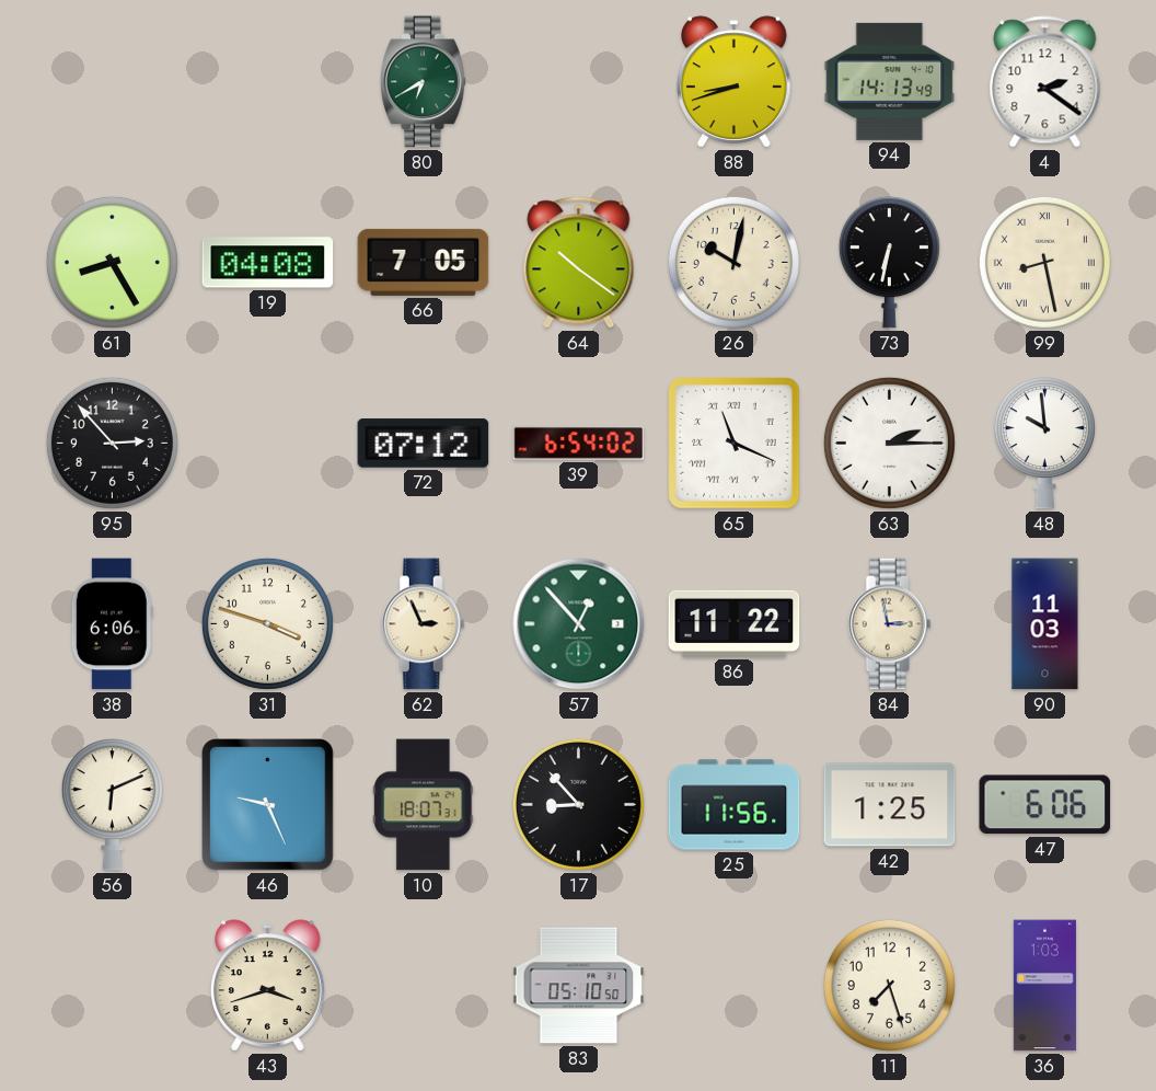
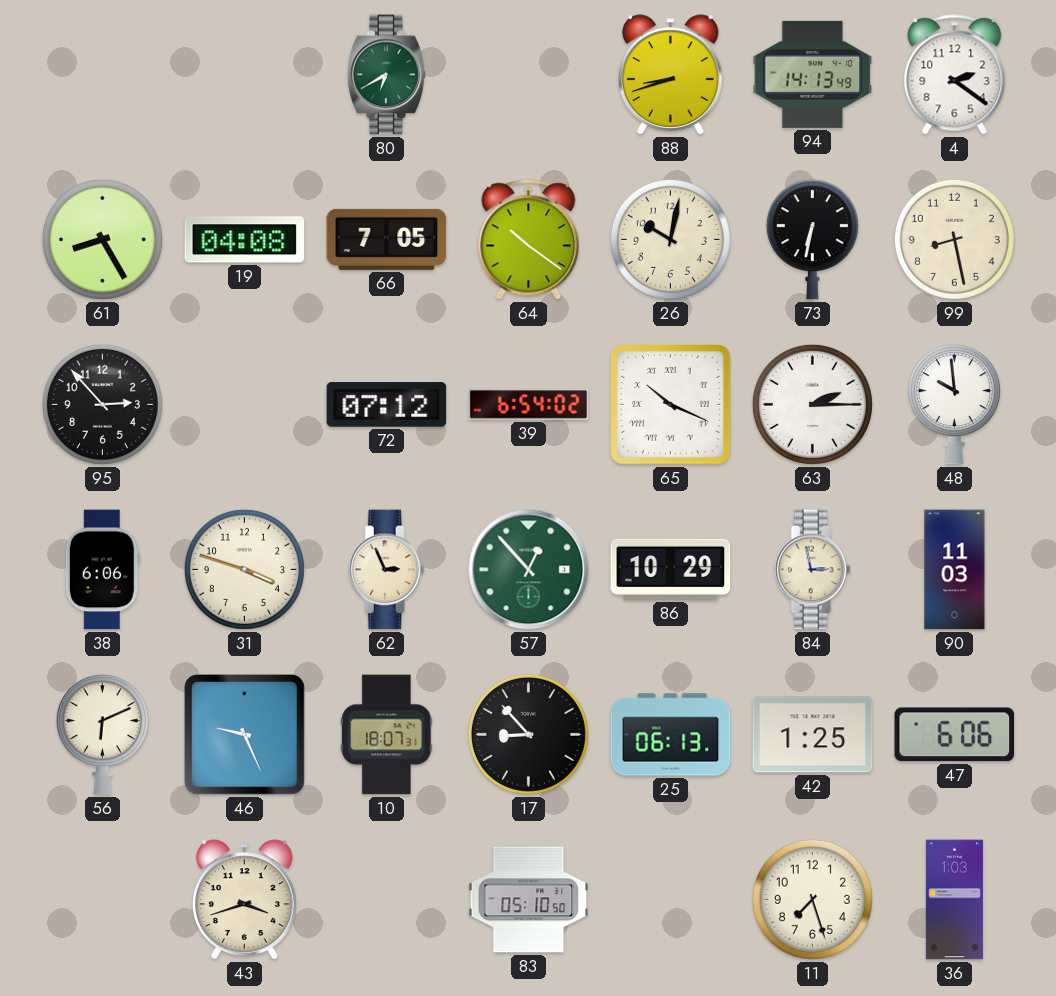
99 numerals: Roman -> Arabic (954, 239)
65: 11:19 -> 10:19 (671, 405)
86: 11:22 -> 10:29 (671, 569)
25: 11:56 -> 06:13 (671, 735)
